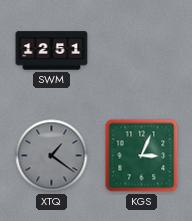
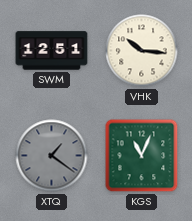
VHK: none -> 10:16 (142, 51)
KGS: 3:04 -> 11:04 (142, 156)
